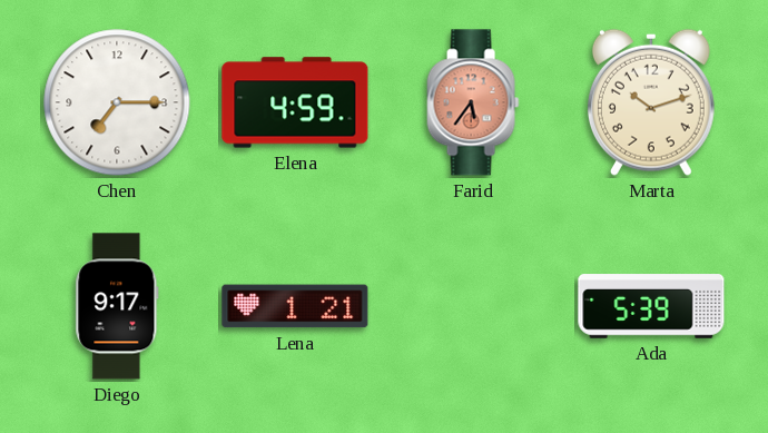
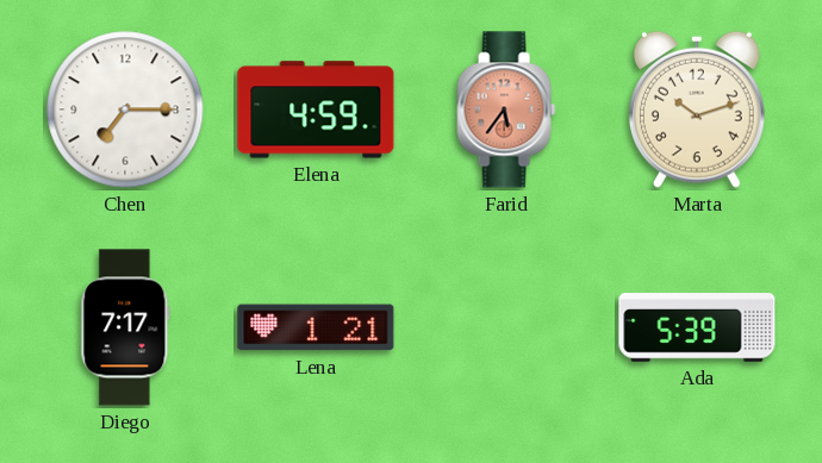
Diego: 9:17 -> 7:17 (125, 327)
